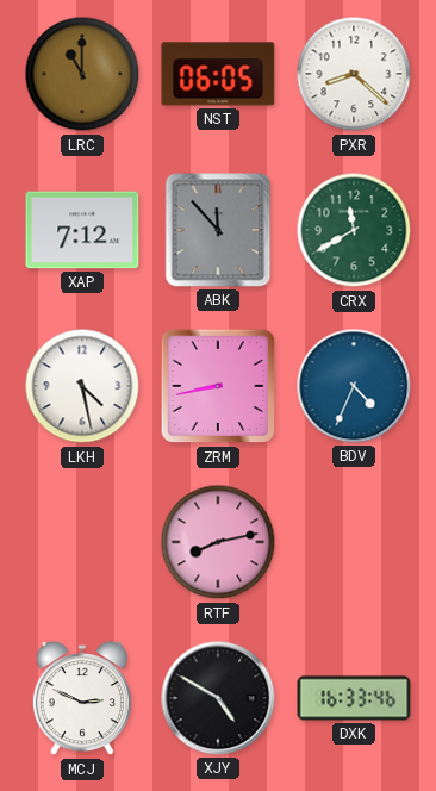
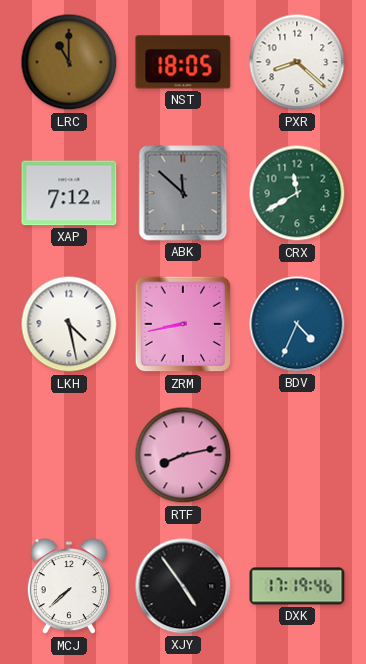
NST: 06:05 -> 18:05 (183, 62)
ABK: 11:53 -> 11:52 (183, 193)
MCJ: 2:49 -> 7:38 (69, 587)
XJY: 4:50 -> 4:54 (183, 586)
DXK: 16:33 -> 17:19 (297, 586)
